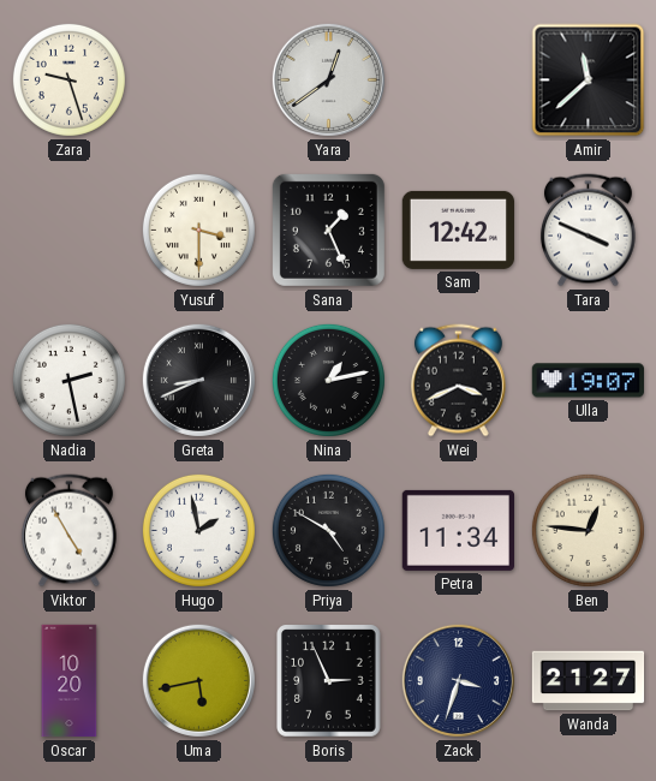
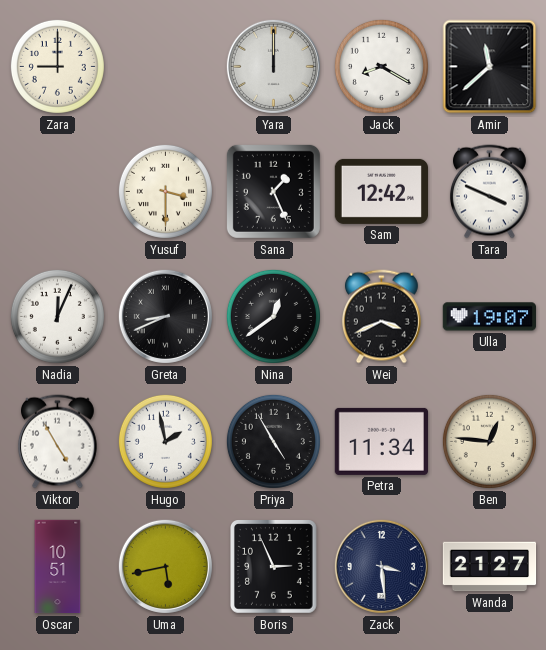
Zara: 9:27 -> 9:00 (57, 66)
Yara: 12:39 -> 12:00 (273, 66)
Jack: none -> 8:20 (381, 66)
Nadia: 2:28 -> 12:04 (57, 316)
Nina: 1:13 -> 12:39 (273, 316)
Priya: 4:50 -> 4:55 (273, 441)
Oscar: 10:20 -> 10:51 (58, 567)
Zack: 3:33 -> 3:29 (381, 566)
